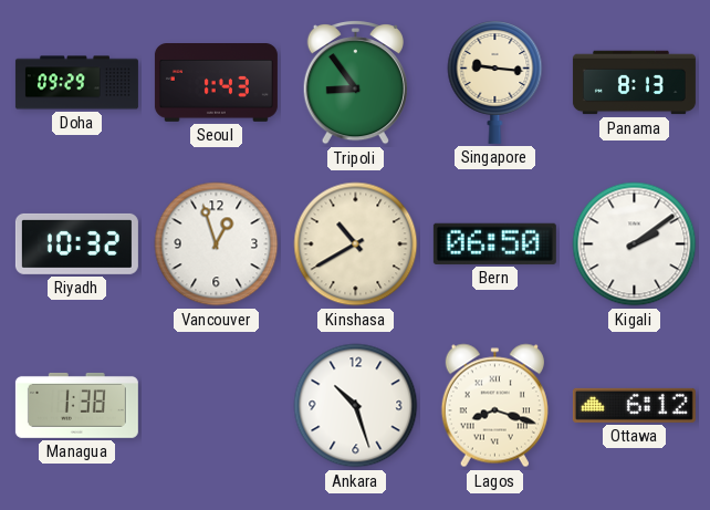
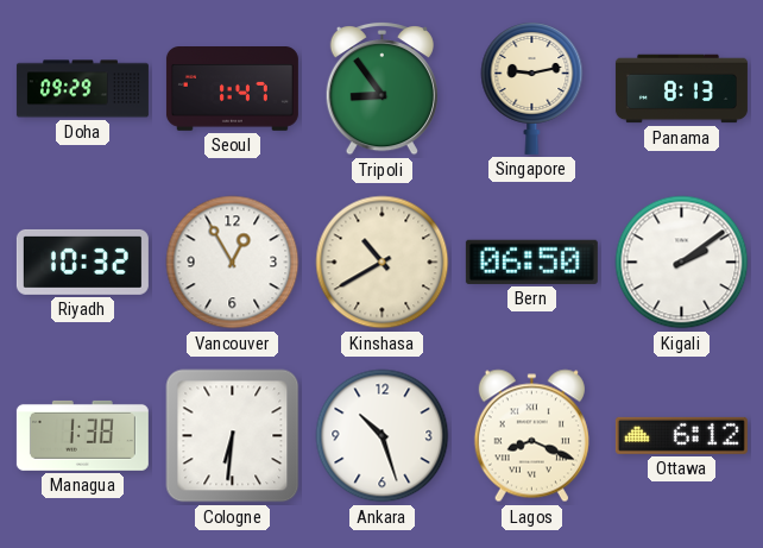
Seoul: 1:43 -> 1:47 (232, 89)
Singapore: 9:16 -> 9:13 (532, 89)
Vancouver: 12:57 -> 12:55 (233, 263)
Cologne: none -> 6:31 (233, 436)
Lagos: 8:18 -> 8:19 (531, 436)
